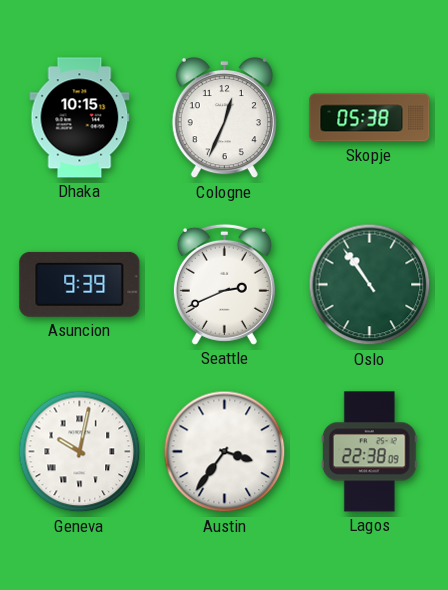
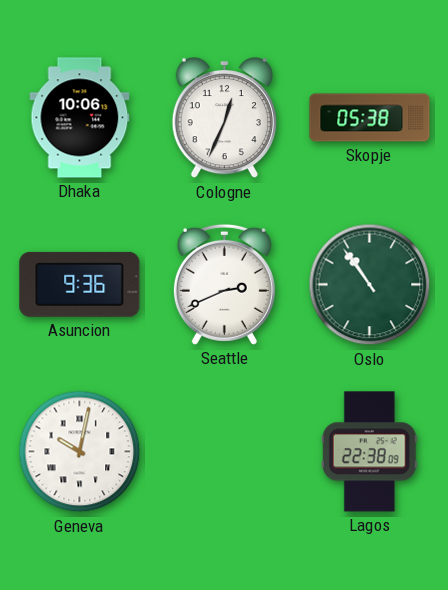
Dhaka: 10:15 -> 10:06 (80, 118)
Asuncion: 9:39 -> 9:36 (80, 284)
Austin: 3:36 -> none (225, 452)
